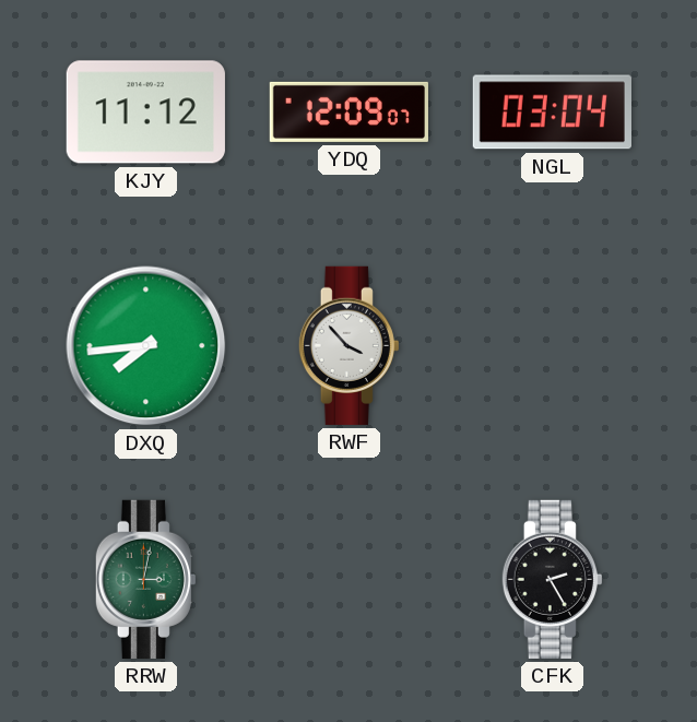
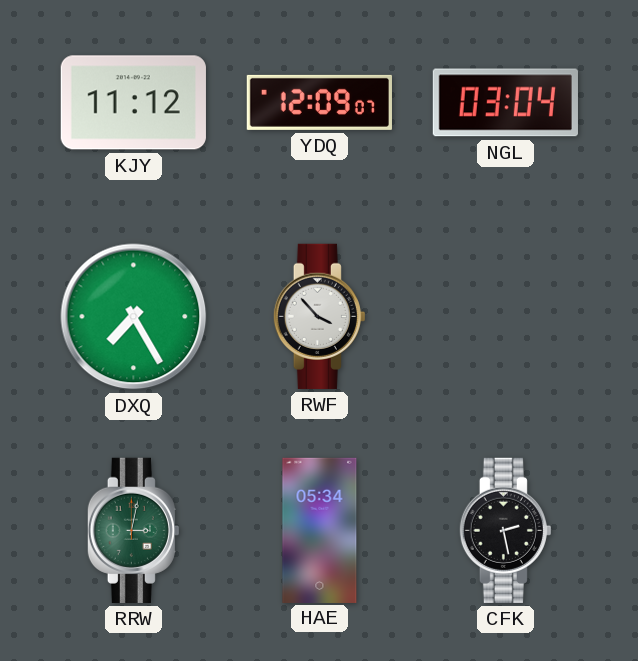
DXQ: 7:44 -> 7:25 (134, 317)
HAE: none -> 05:34 (320, 530)
CFK: 2:25 -> 2:28 (505, 530)
